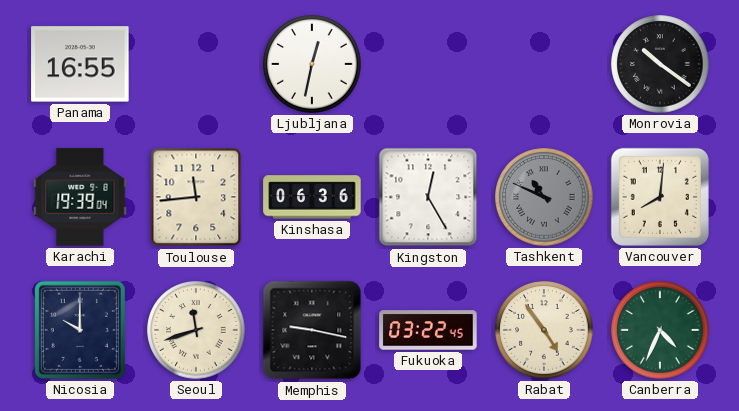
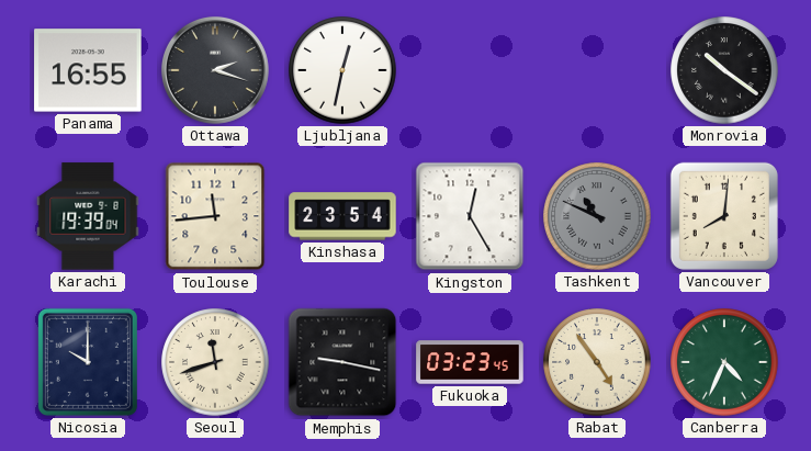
Ottawa: none -> 2:18 (215, 70)
Kinshasa: 06:36 -> 23:54 (342, 216)
Fukuoka: 03:22 -> 03:23 (470, 362)
